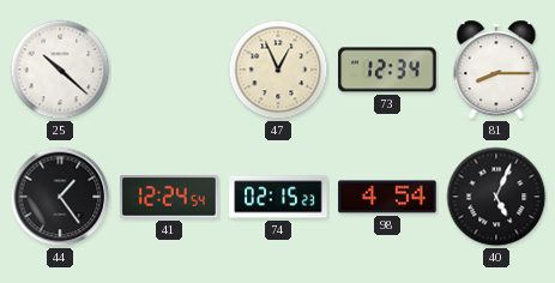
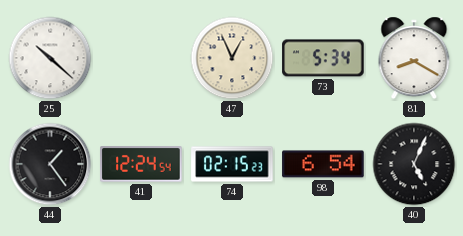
73: 12:34 -> 5:34 (323, 58)
81: 8:15 -> 8:20 (414, 58)
98: 4:54 -> 6:54 (323, 164)
